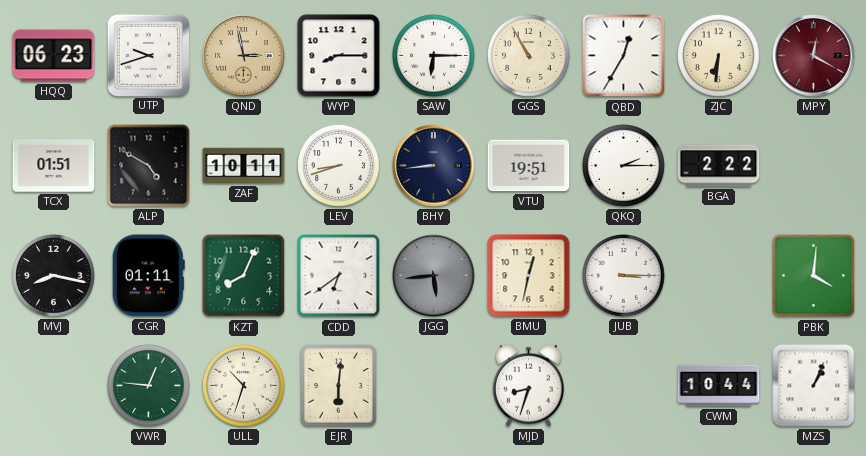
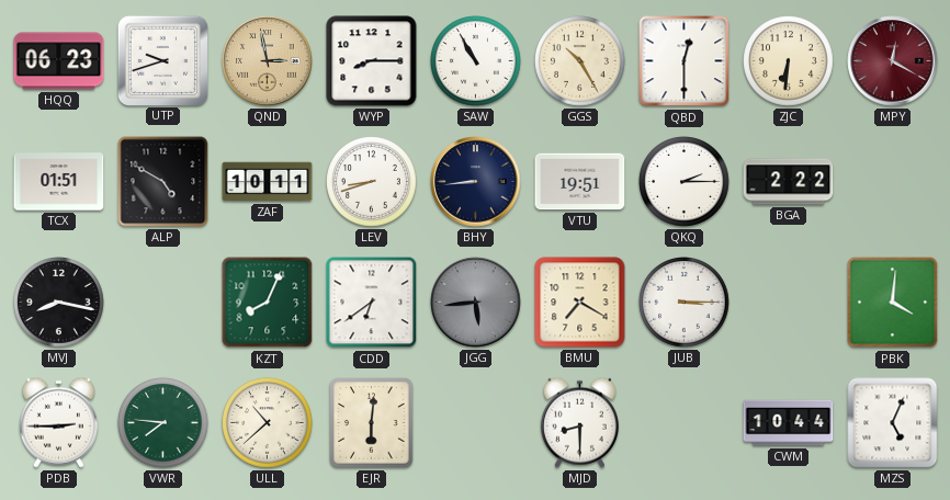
SAW: 6:15 -> 10:55 (476, 61)
GGS: 10:55 -> 10:25 (580, 61)
QBD: 12:35 -> 12:30 (685, 61)
CGR: 01:11 -> none (148, 276)
BMU: 12:32 -> 7:20 (580, 303)
PDB: none -> 2:45 (58, 422)
VWR: 12:46 -> 7:46 (163, 423)
ULL: 10:33 -> 10:38 (268, 423)
MJD: 8:33 -> 8:30 (579, 422)
MZS: 1:04 -> 5:04 (893, 423)
